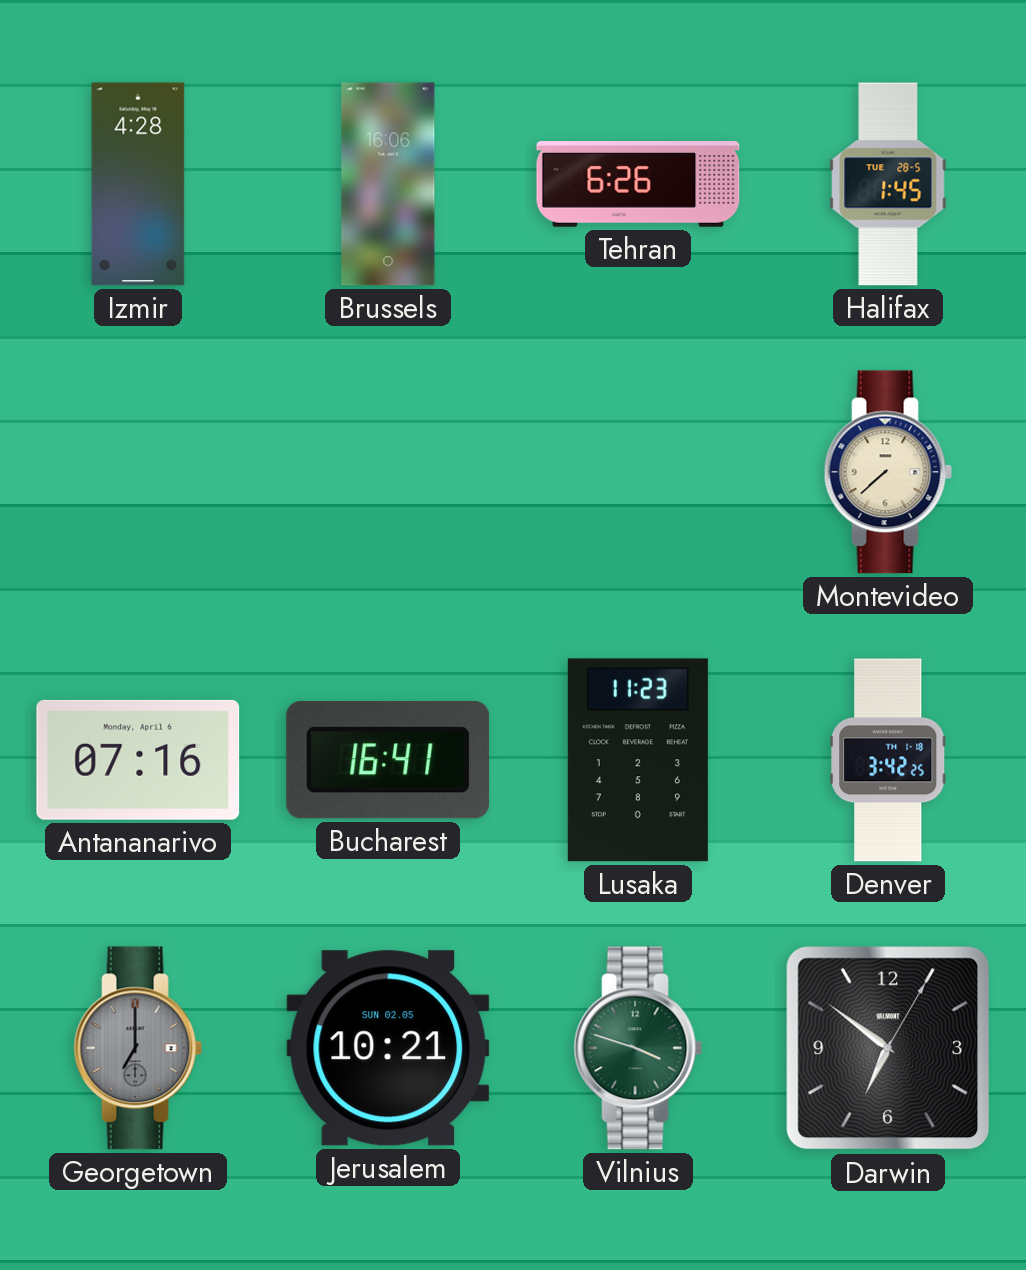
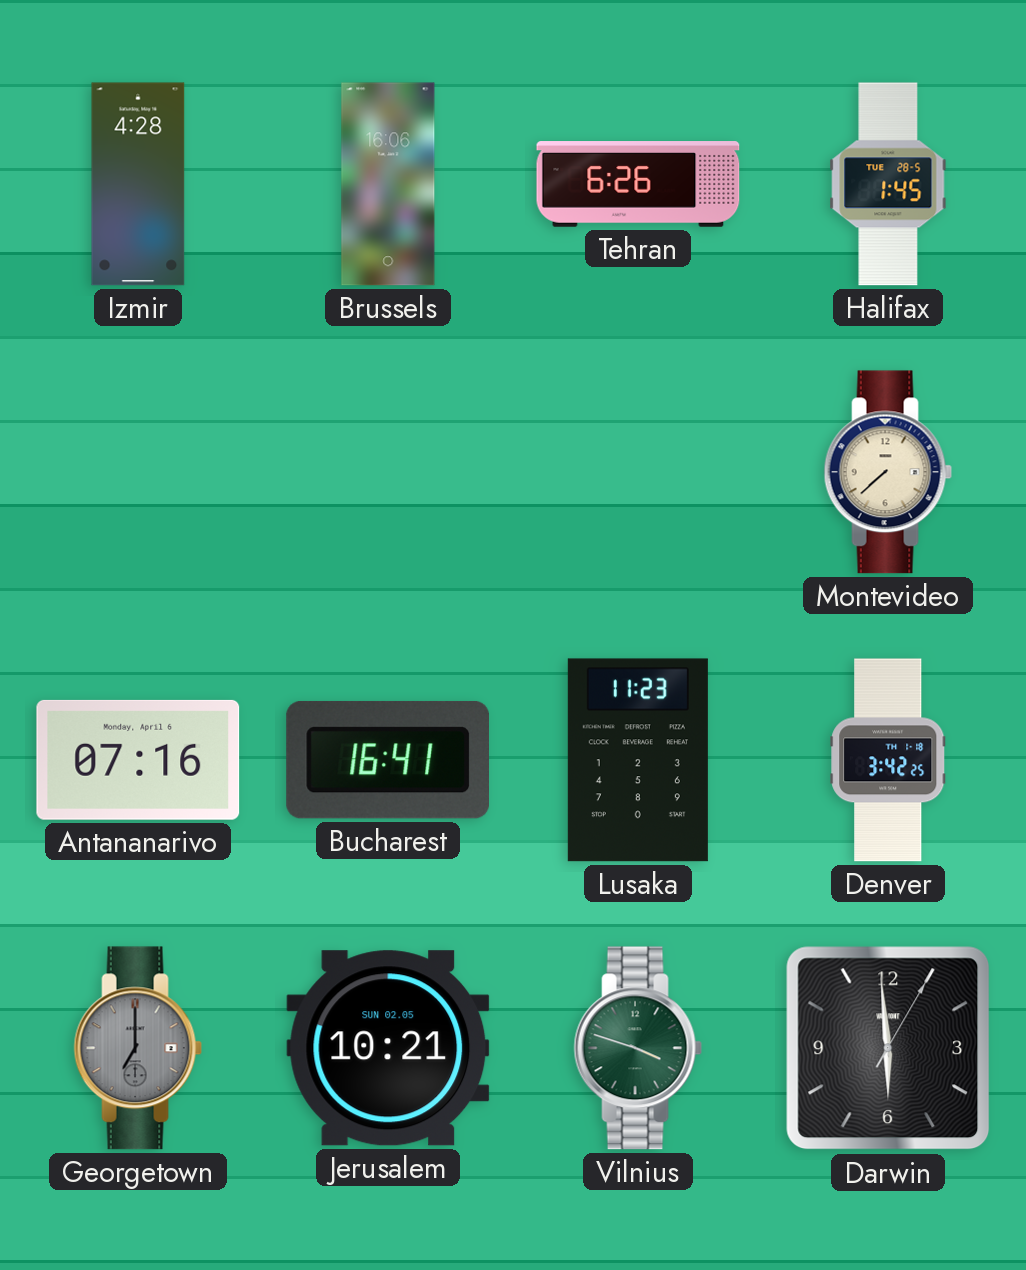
Darwin: 6:51 -> 5:59 (888, 1048)
